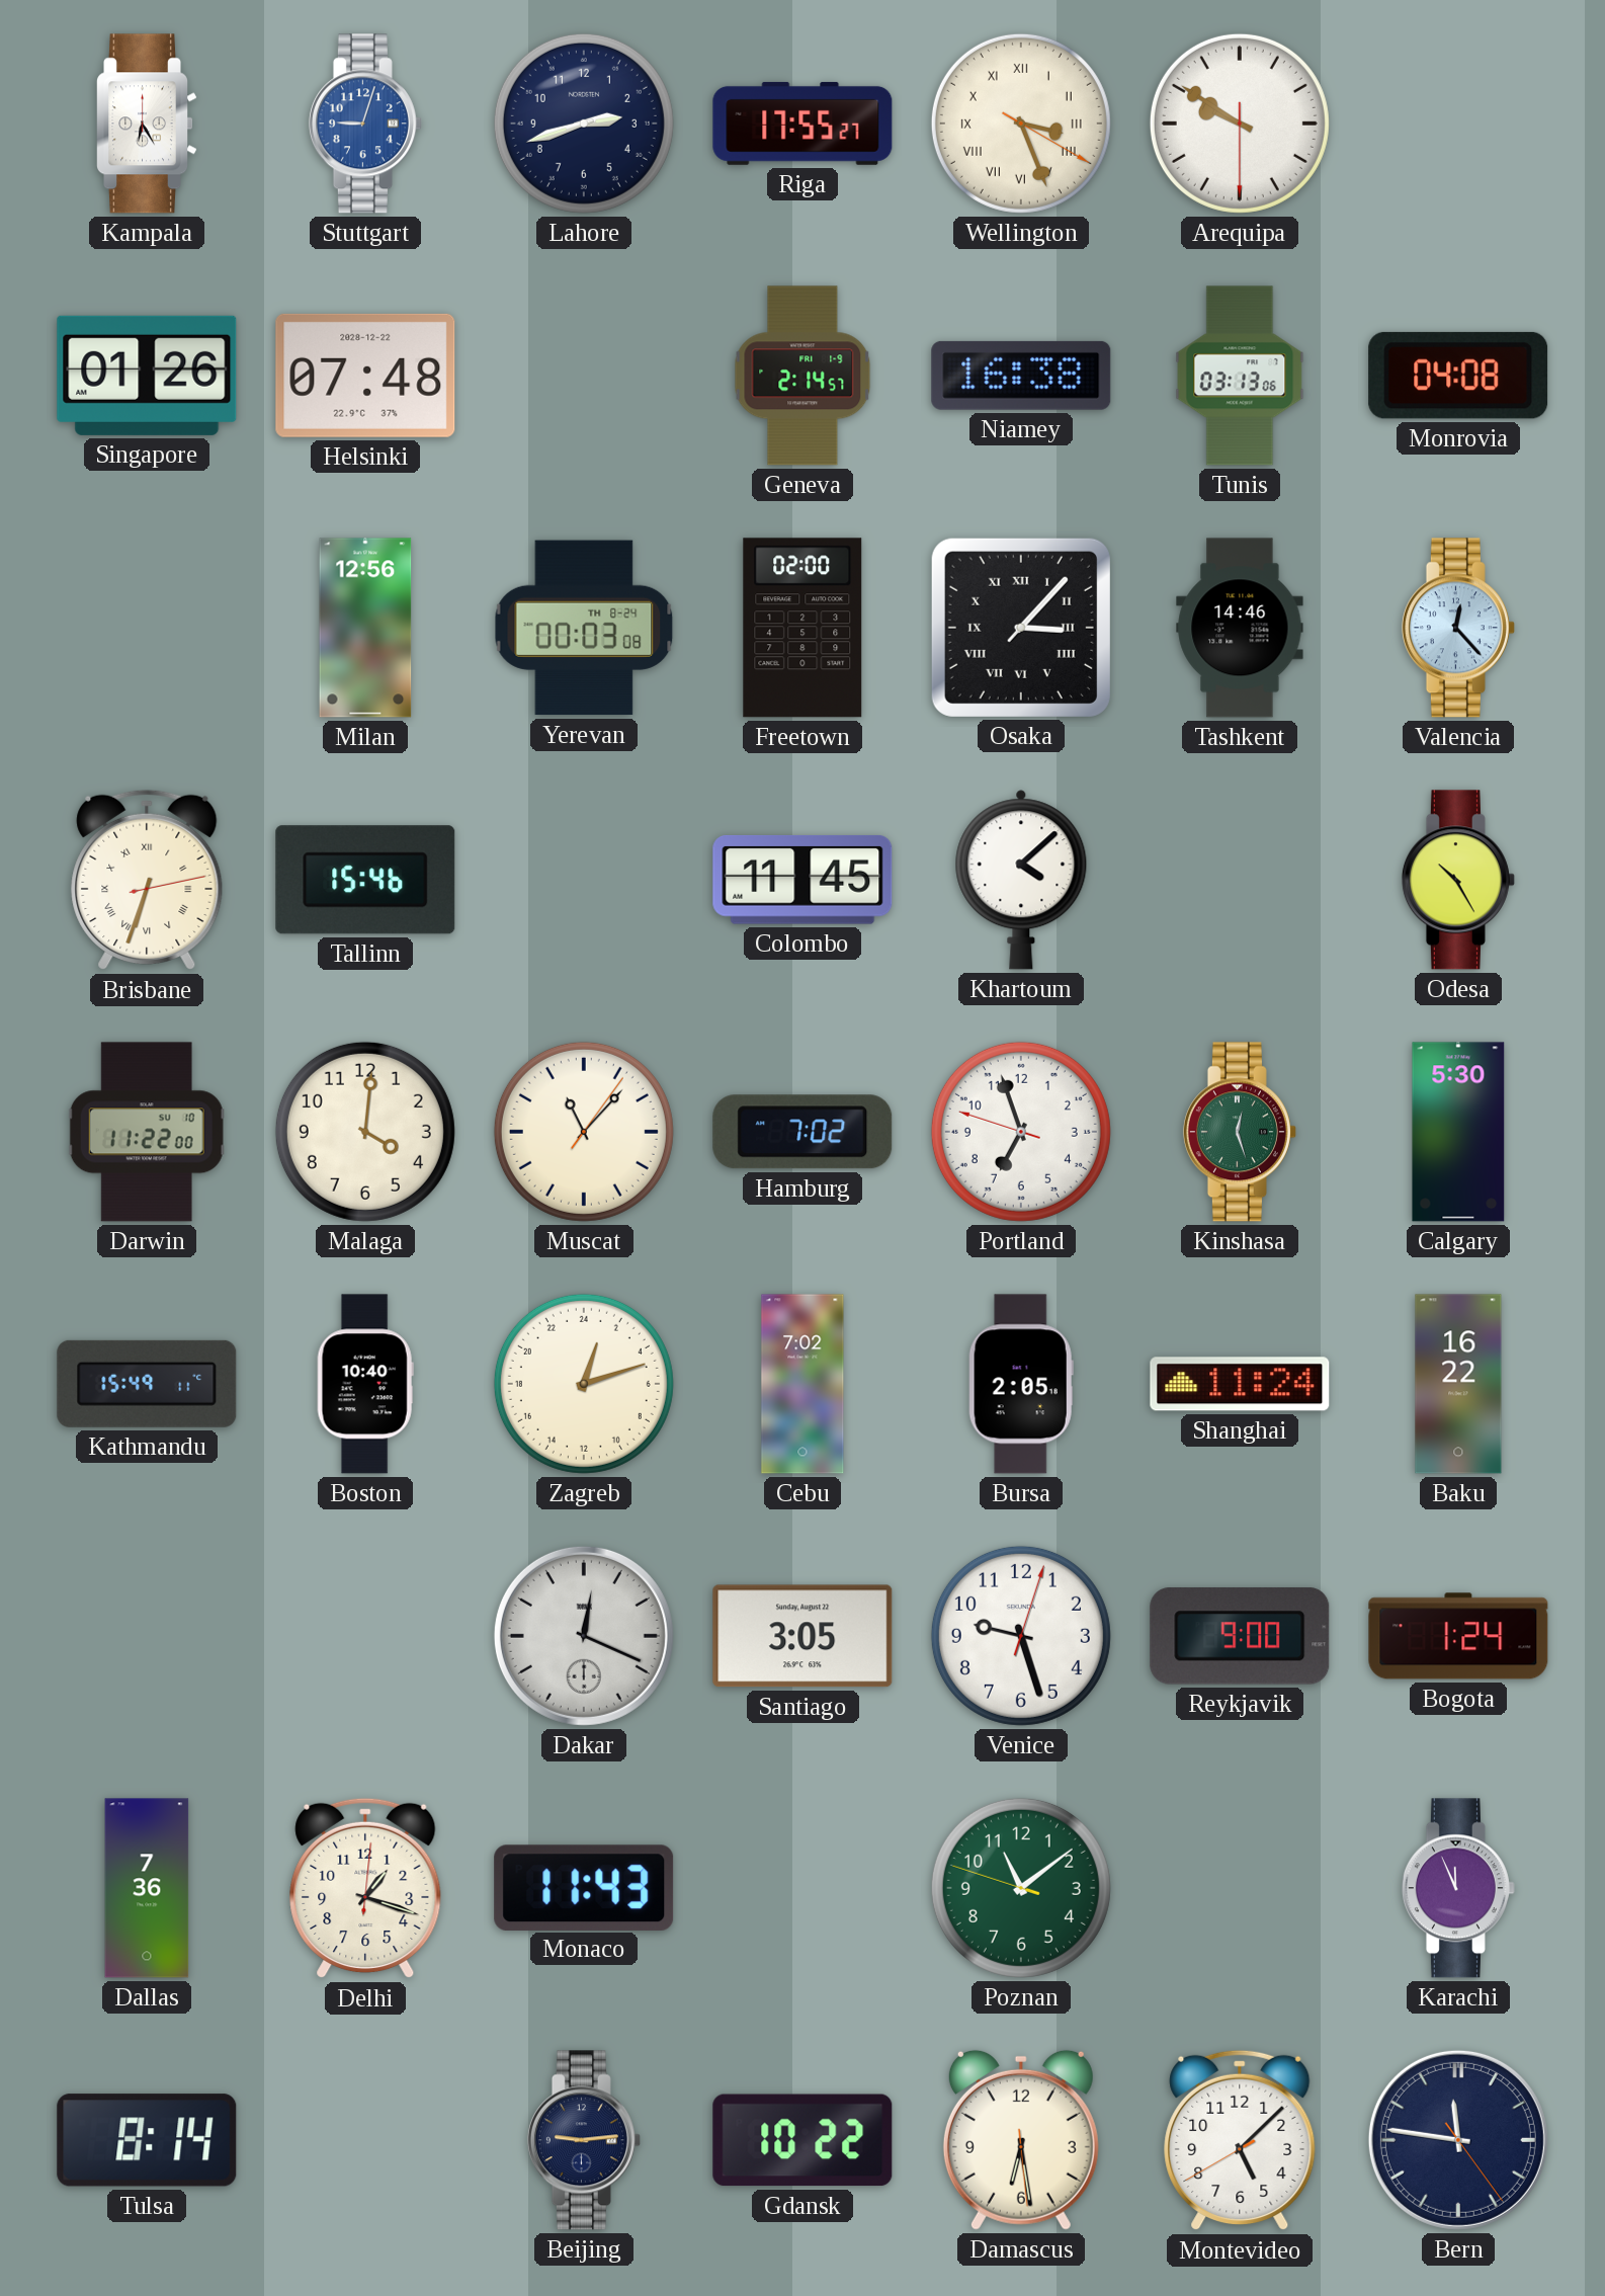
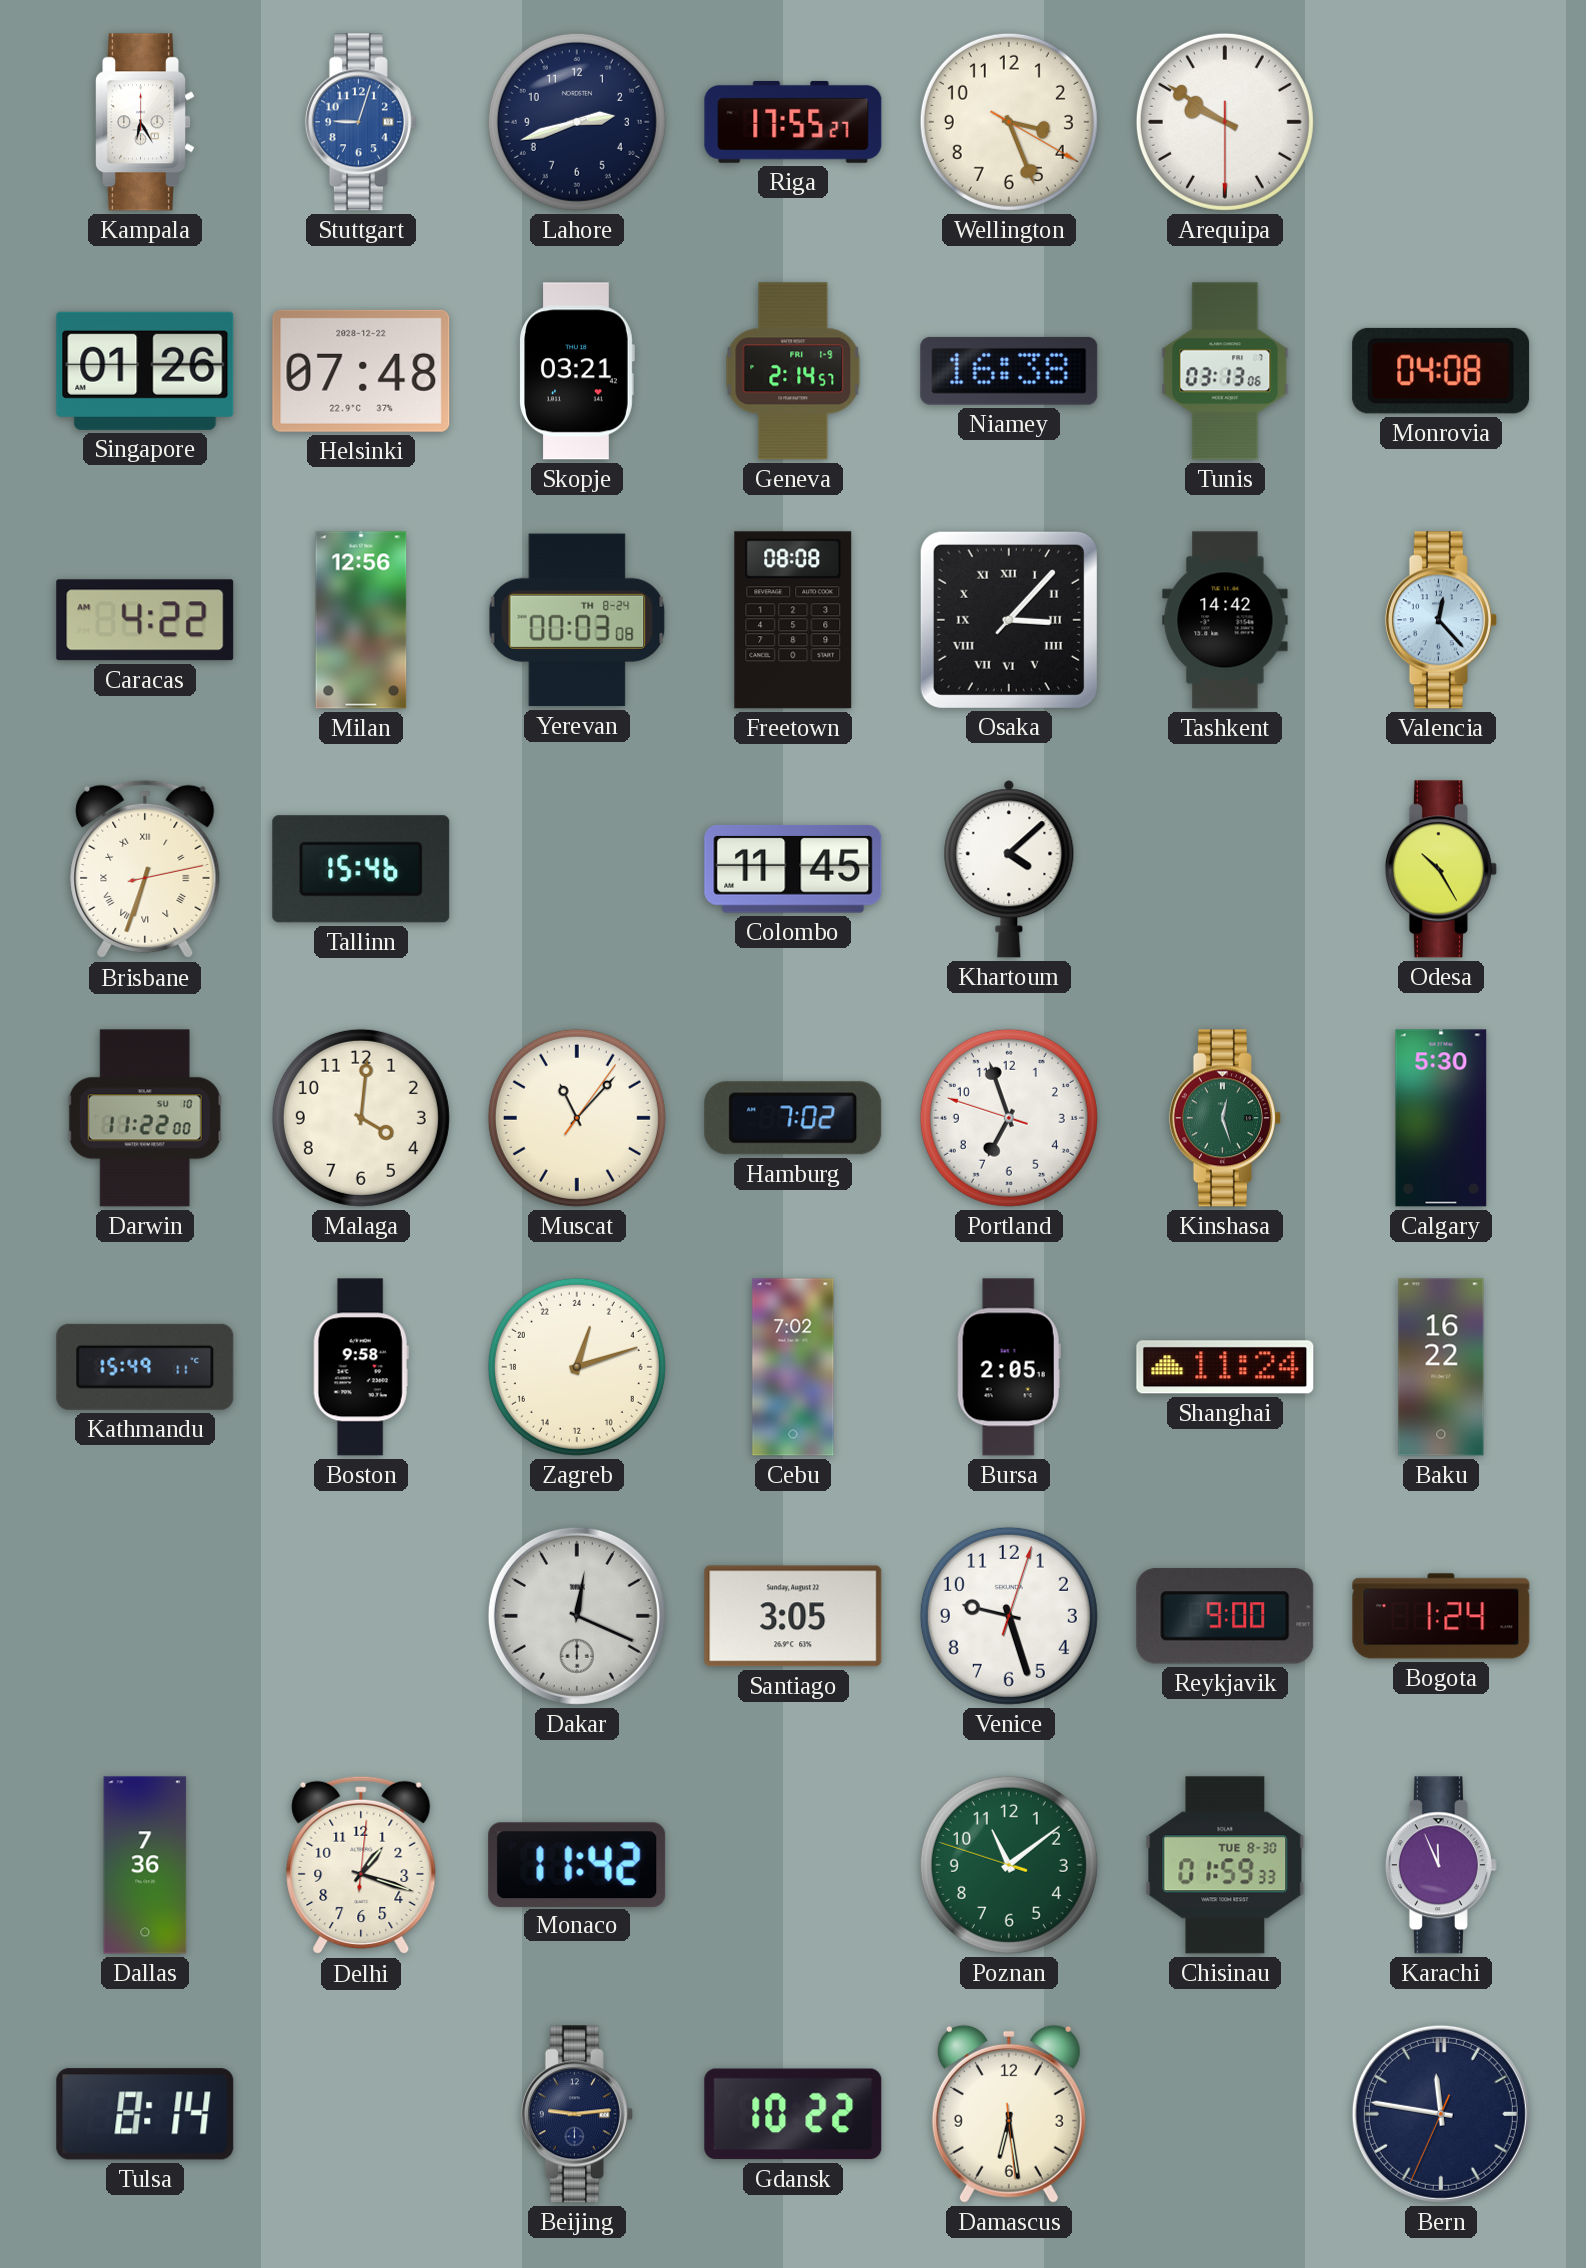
Wellington numerals: Roman -> Arabic (1009, 122)
Skopje: none -> 03:21 (577, 371)
Caracas: none -> 4:22 (145, 620)
Freetown: 02:00 -> 08:08 (793, 620)
Tashkent: 14:46 -> 14:42 (1225, 620)
Boston: 10:40 -> 9:58 (361, 1367)
Monaco: 11:43 -> 11:42 (577, 1864)
Chisinau: none -> 01:59 (1225, 1865)
Montevideo: 5:07 -> none (1240, 2140)
Bern: 11:46:24 -> 11:46:34 (1441, 2114)
